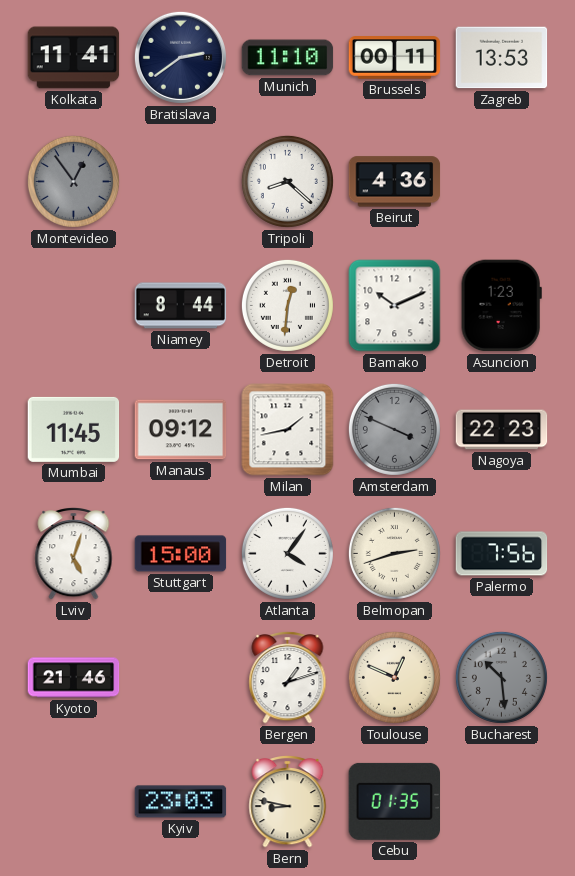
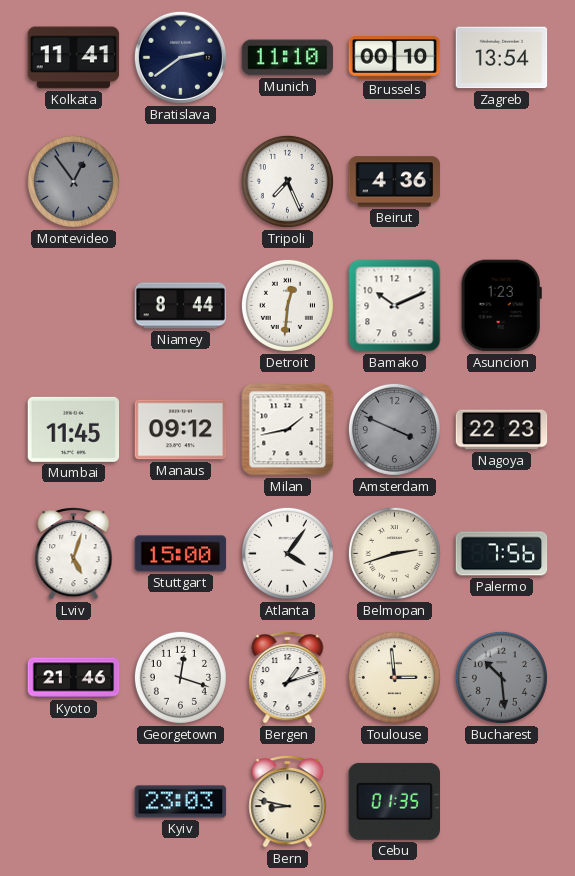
Brussels: 00:11 -> 00:10 (395, 58)
Zagreb: 13:53 -> 13:54 (502, 58)
Tripoli: 8:22 -> 7:26 (287, 181)
Georgetown: none -> 12:18 (180, 677)
Toulouse: 12:49 -> 2:59 (394, 677)
